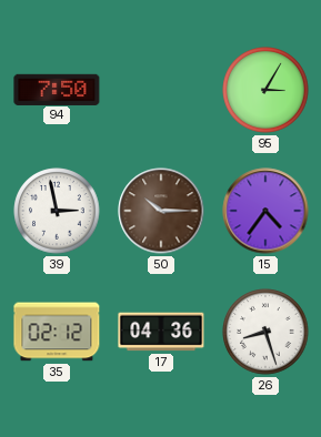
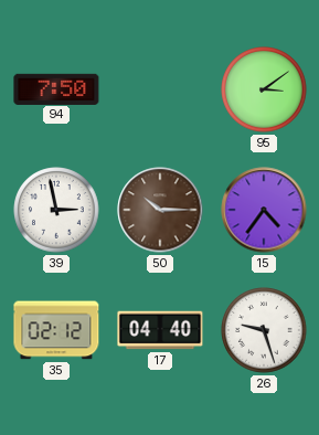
95: 3:05 -> 3:09 (264, 89)
17: 04:36 -> 04:40 (160, 330)
26: 8:27 -> 9:27 (264, 330)
